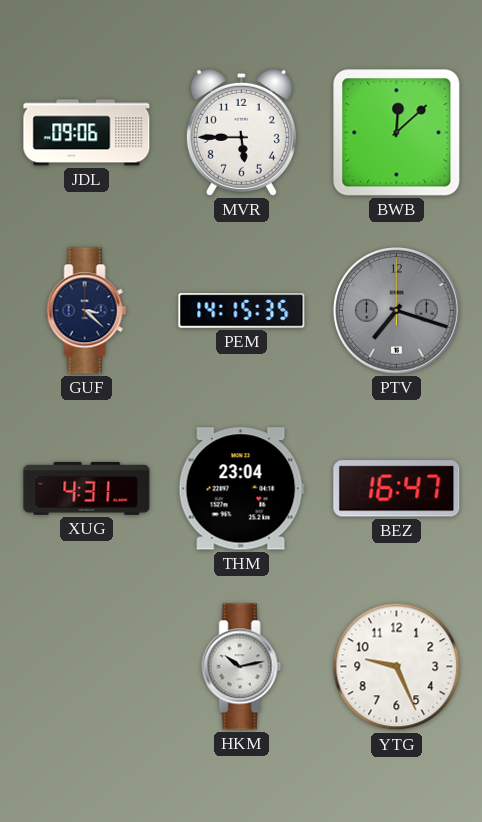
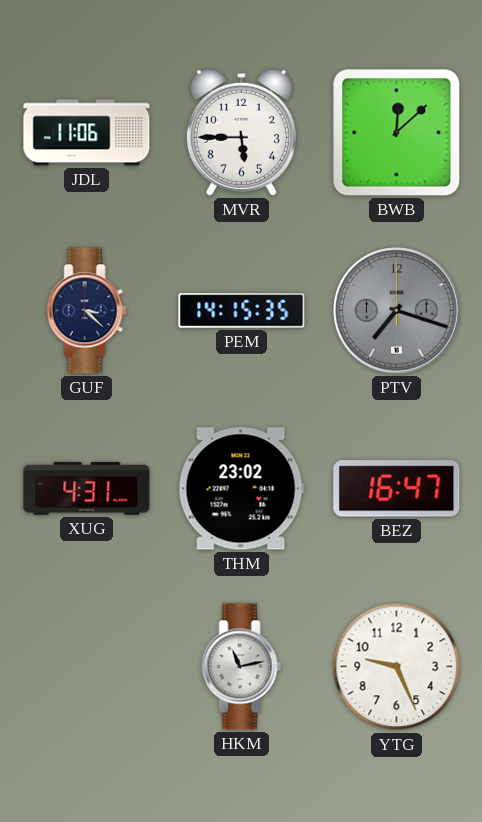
JDL: 09:06 -> 11:06 (87, 133)
THM: 23:04 -> 23:02 (241, 489)
HKM: 10:13 -> 11:13 (242, 667)
